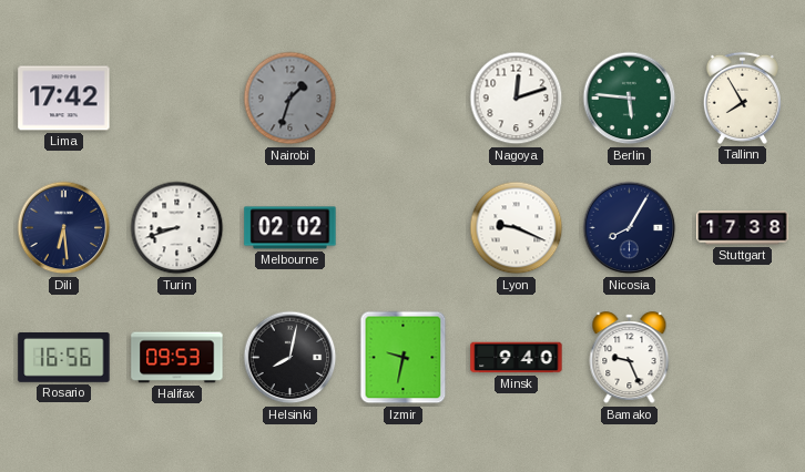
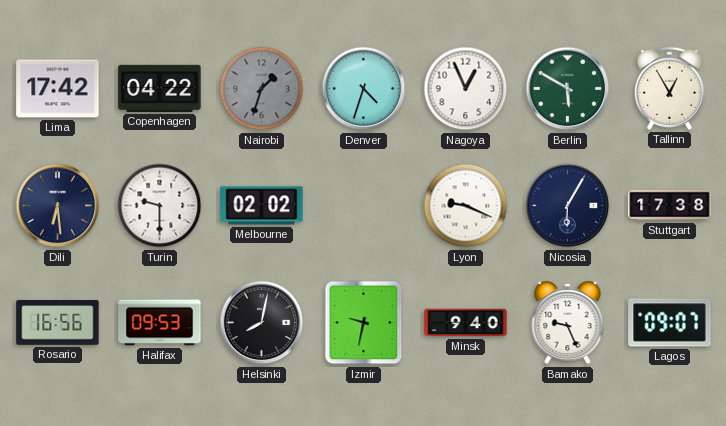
Copenhagen: none -> 04:22 (160, 88)
Denver: none -> 4:33 (364, 89)
Nagoya: 12:12 -> 12:56 (466, 89)
Berlin: 5:46 -> 5:50 (568, 89)
Tallinn: 7:55 -> 12:55 (669, 88)
Turin: 8:42 -> 9:30 (160, 206)
Nicosia: 8:05 -> 6:05 (568, 206)
Lagos: none -> 09:07 (670, 323)
